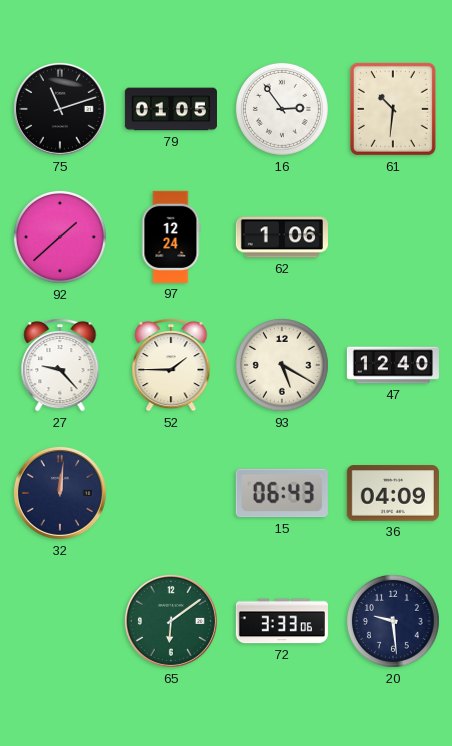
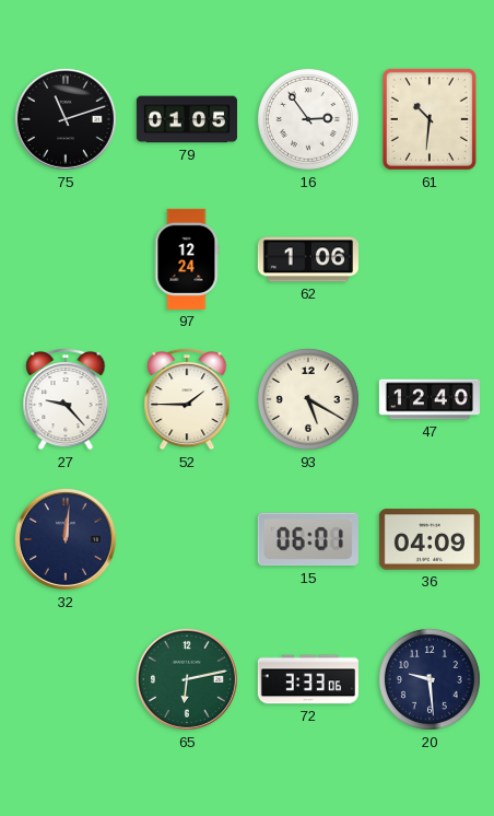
92: 1:38 -> none (60, 237)
15: 06:43 -> 06:01 (308, 539)
65: 6:09 -> 6:13 (187, 679)
